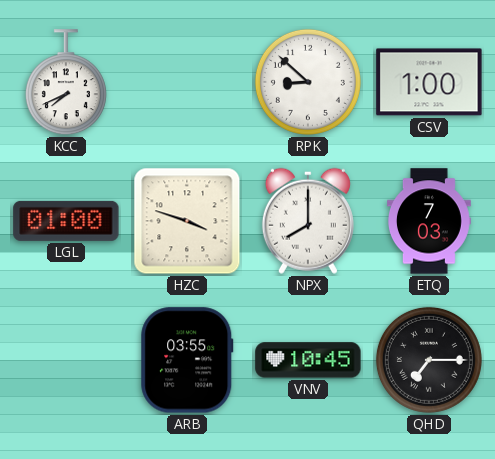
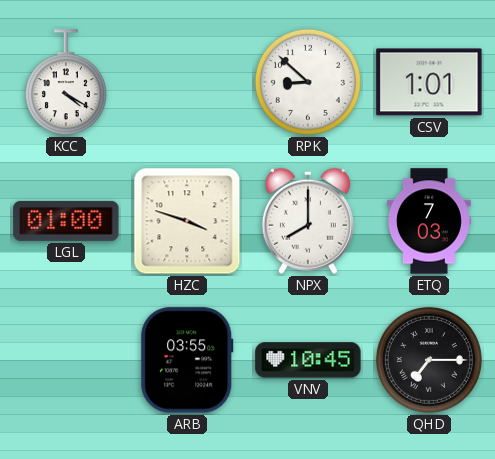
KCC: 7:41 -> 4:20 (66, 83)
CSV: 1:00 -> 1:01 (429, 82)
